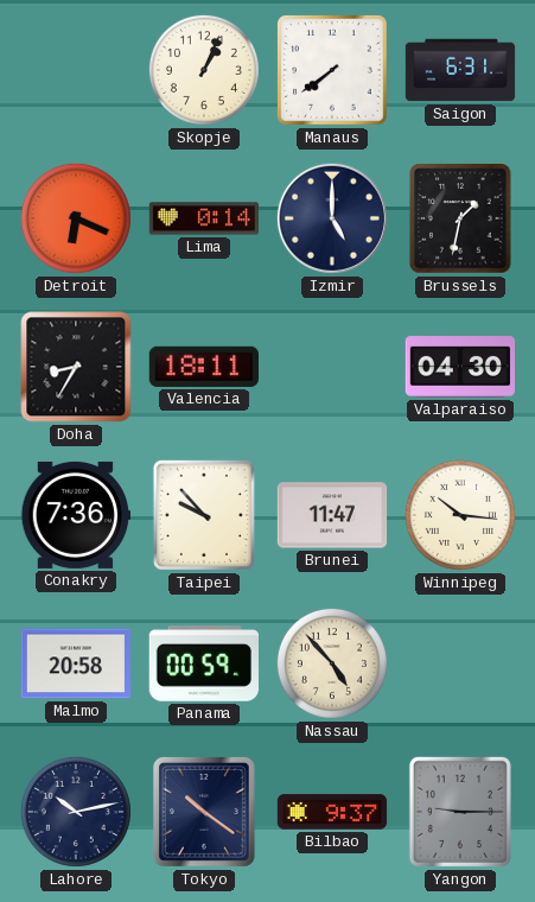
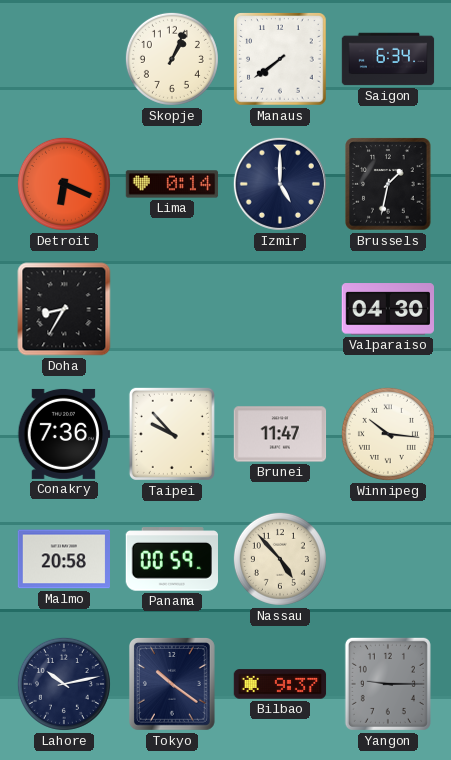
Saigon: 6:31 -> 6:34 (388, 59)
Valencia: 18:11 -> none (203, 367)
